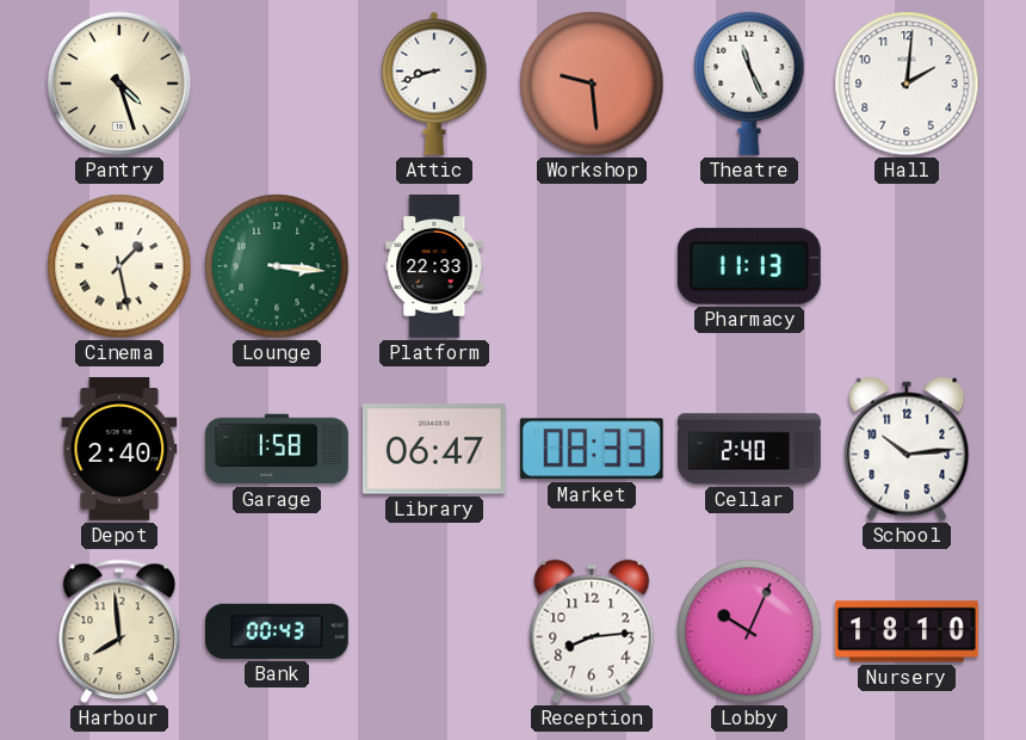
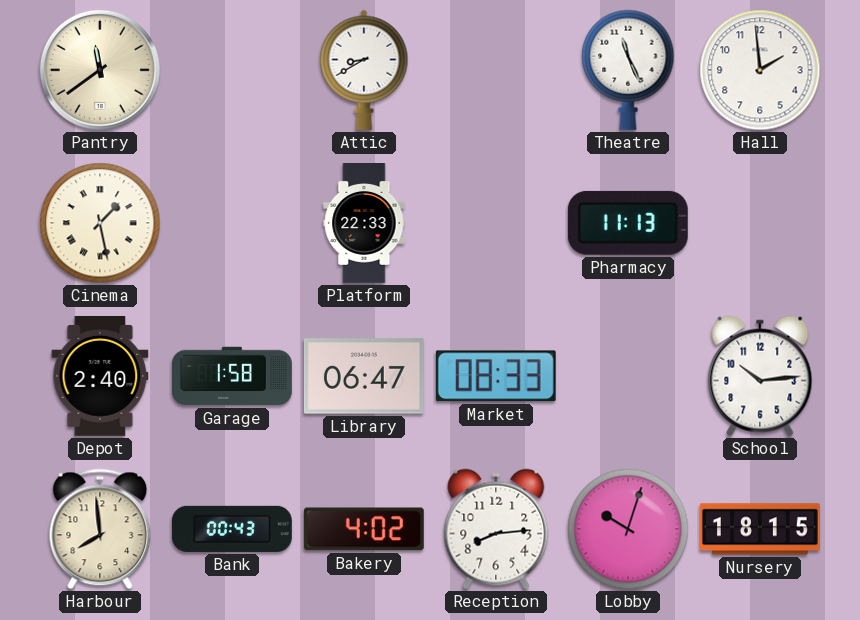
Pantry: 4:27 -> 11:39 (100, 70)
Attic: 8:42 -> 8:40 (364, 70)
Workshop: 9:29 -> none (592, 84)
Hall: 2:01 -> 1:59 (760, 70)
Lounge: 3:16 -> none (277, 266)
Cellar: 2:40 -> none (750, 449)
Bakery: none -> 4:02 (364, 529)
Lobby: 10:04 -> 10:03 (628, 529)
Nursery: 18:10 -> 18:15 (760, 529)
